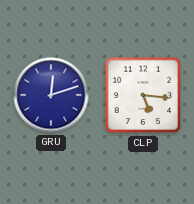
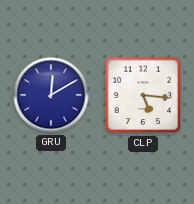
GRU: 12:12 -> 12:10 (51, 95)
